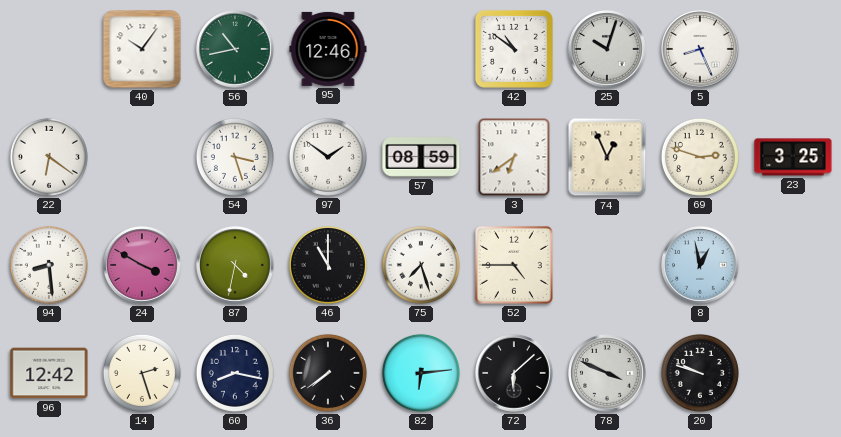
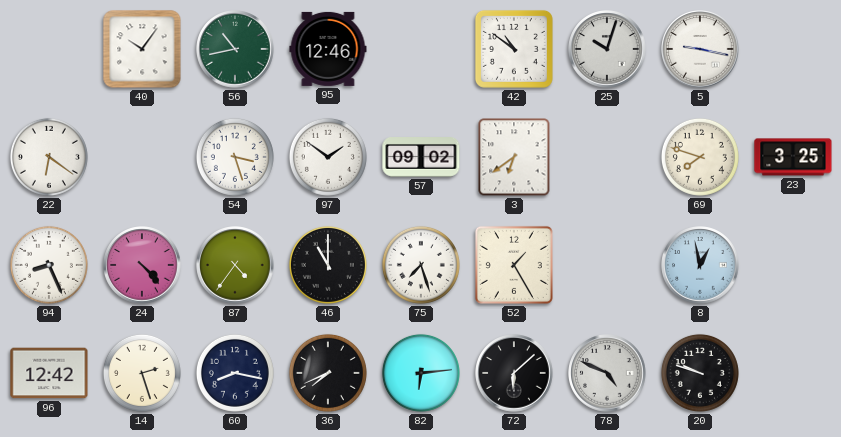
5: 8:26 -> 9:17 (700, 49)
57: 08:59 -> 09:02 (421, 158)
74: 12:56 -> none (607, 157)
69: 2:48 -> 7:48 (700, 157)
94: 8:29 -> 8:26 (49, 265)
24: 3:50 -> 4:23 (142, 265)
87: 4:32 -> 4:36 (235, 265)
52: 4:45 -> 1:25 (514, 265)
36: 7:39 -> 7:41 (328, 373)
78: 3:49 -> 4:49 (607, 373)
